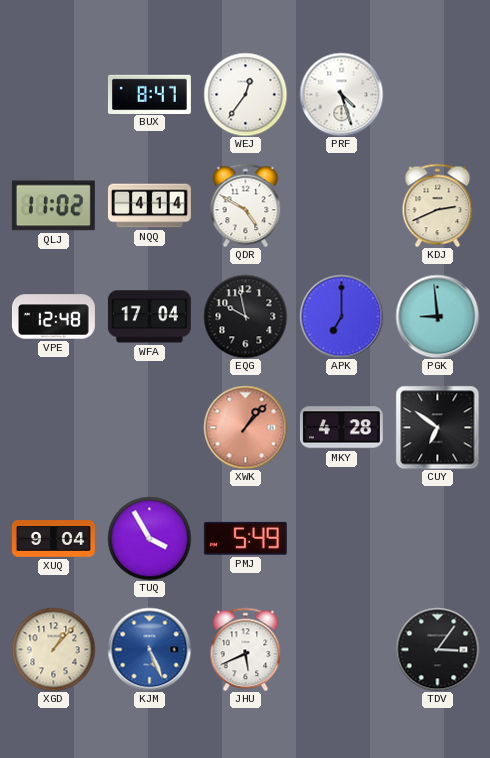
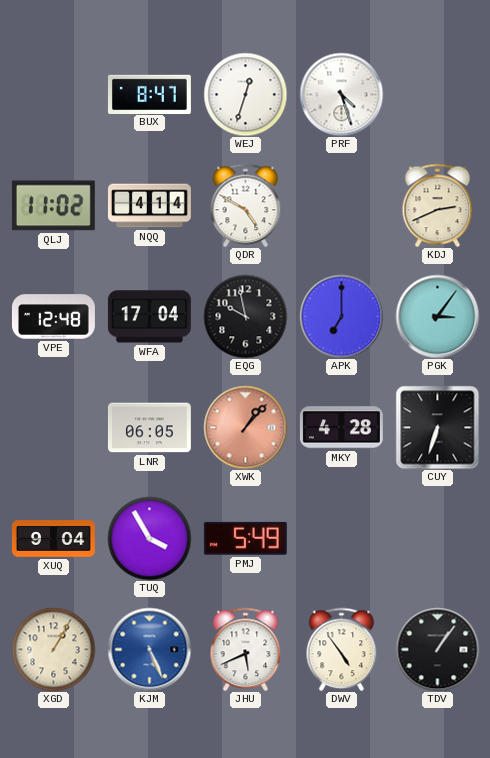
WEJ: 12:36 -> 12:33 (245, 94)
PGK: 8:59 -> 3:06 (437, 316)
LNR: none -> 06:05 (149, 428)
CUY: 6:51 -> 6:33 (437, 427)
XGD: 1:07 -> 1:05 (53, 649)
DWV: none -> 4:54 (342, 649)
TDV: 3:06 -> 1:06 (437, 649)
